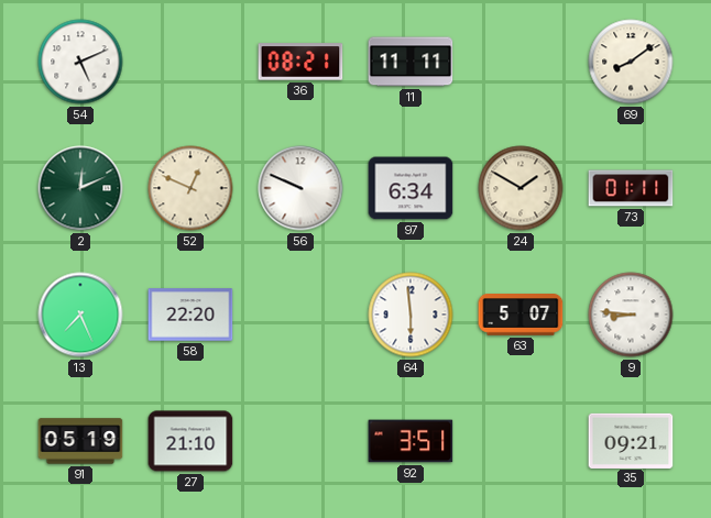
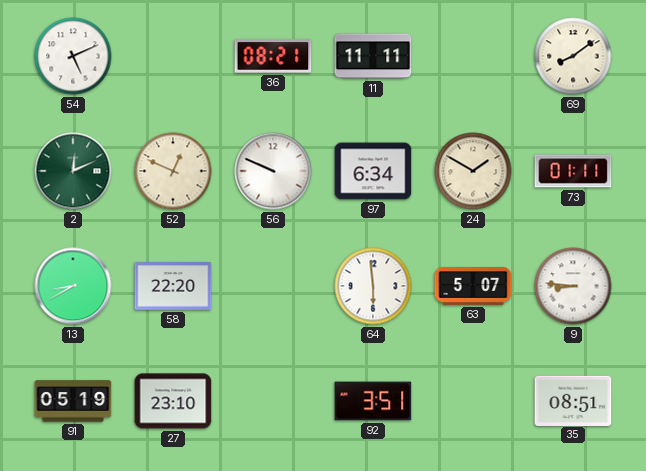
13: 7:26 -> 8:40 (73, 286)
27: 21:10 -> 23:10 (173, 401)
35: 09:21 -> 08:51 (573, 400)
